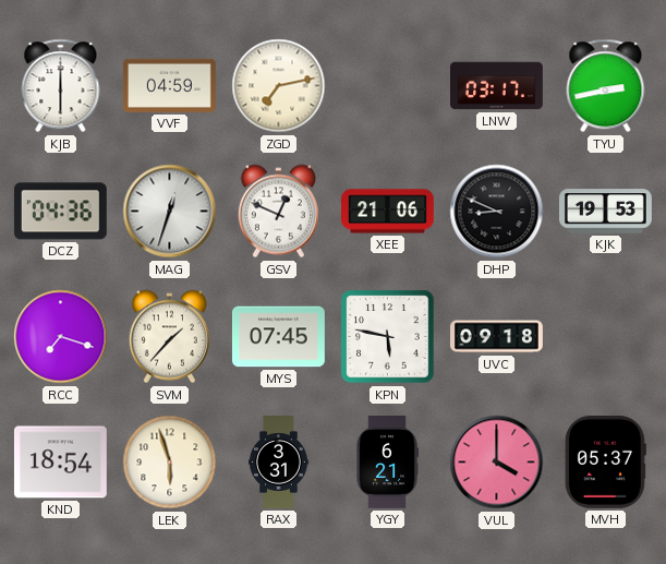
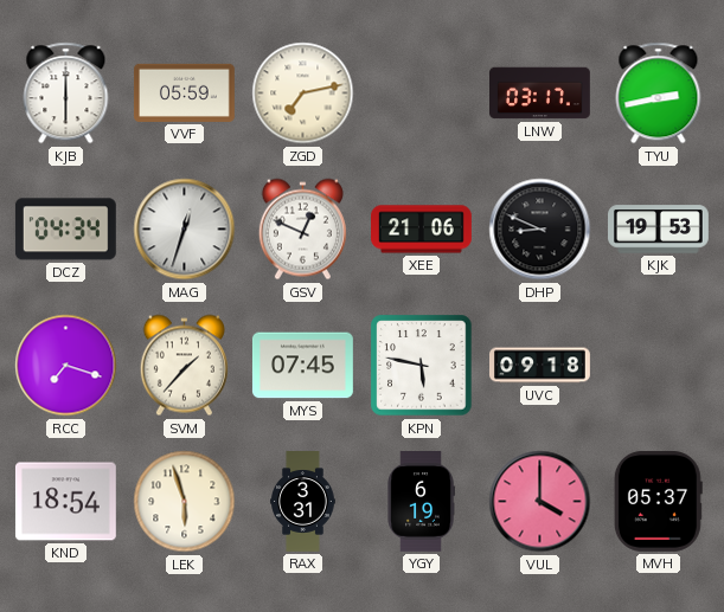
VVF: 04:59 -> 05:59 (184, 92)
DCZ: 04:36 -> 04:34 (65, 230)
YGY: 6:21 -> 6:19 (421, 502)
